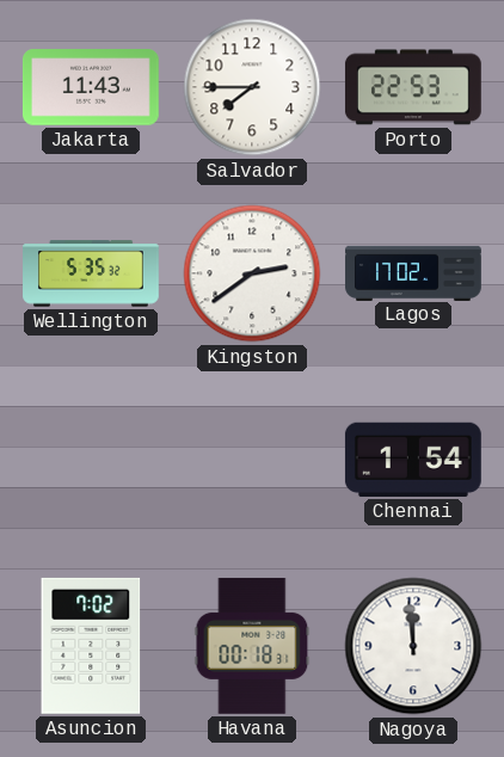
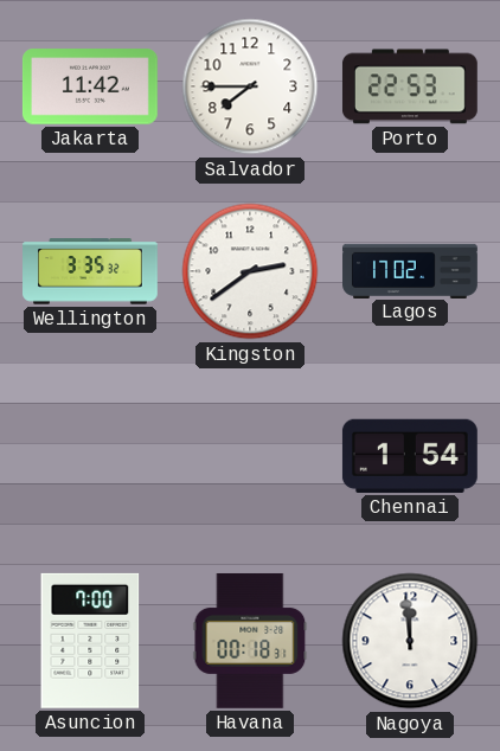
Jakarta: 11:43 -> 11:42 (90, 86)
Wellington: 5:35 -> 3:35 (91, 271)
Asuncion: 7:02 -> 7:00 (90, 641)
